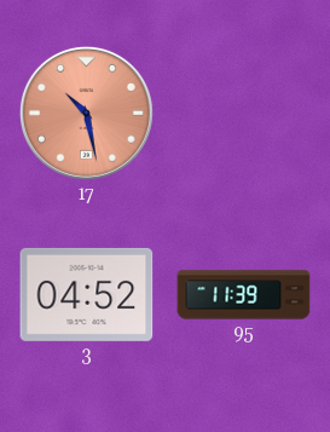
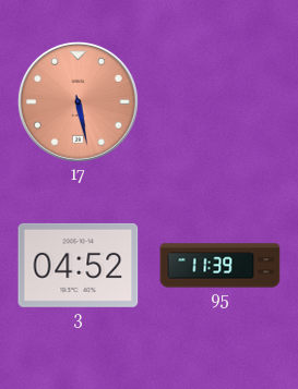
17: 10:28 -> 5:28 (78, 101)
